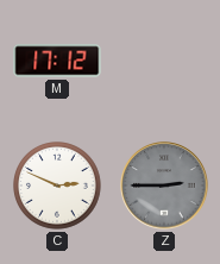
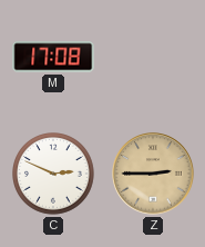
M: 17:12 -> 17:08 (53, 57)
Z dial: grey -> champagne (153, 174)
